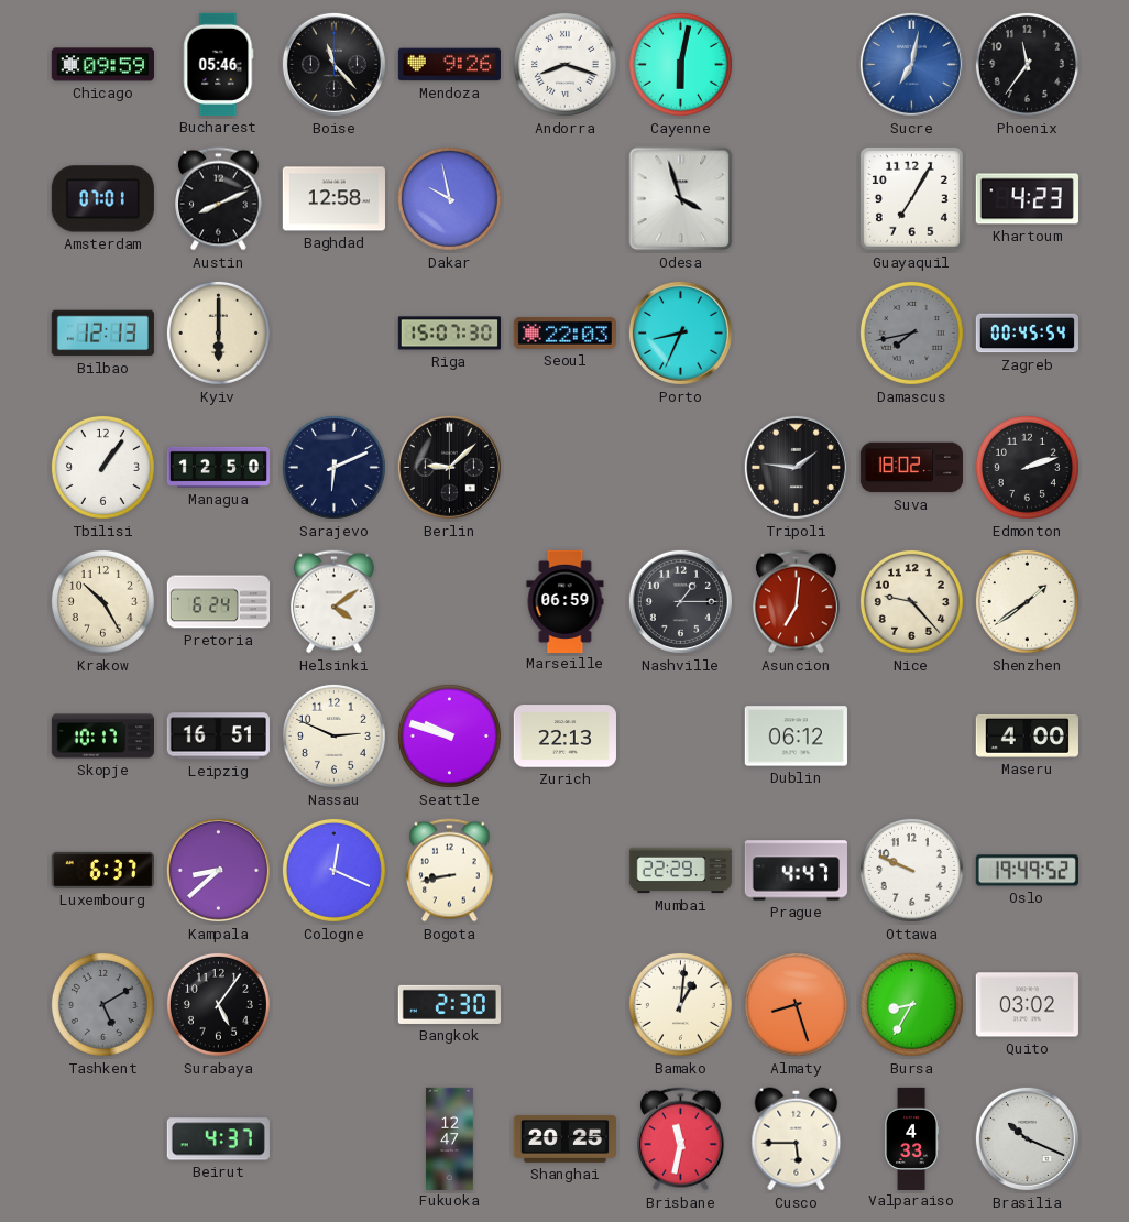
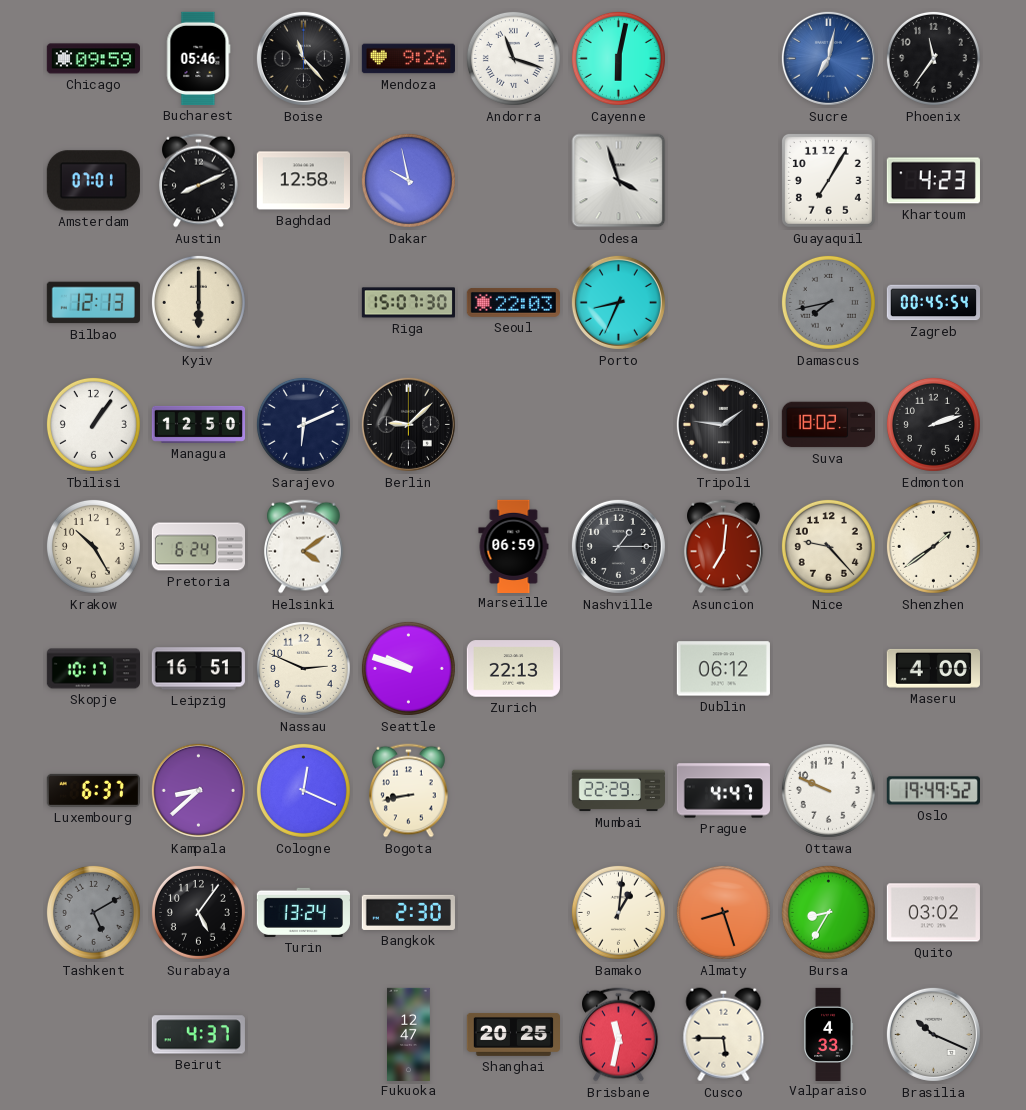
Andorra: 8:18 -> 11:18 (513, 58)
Turin: none -> 13:24 (303, 912)
